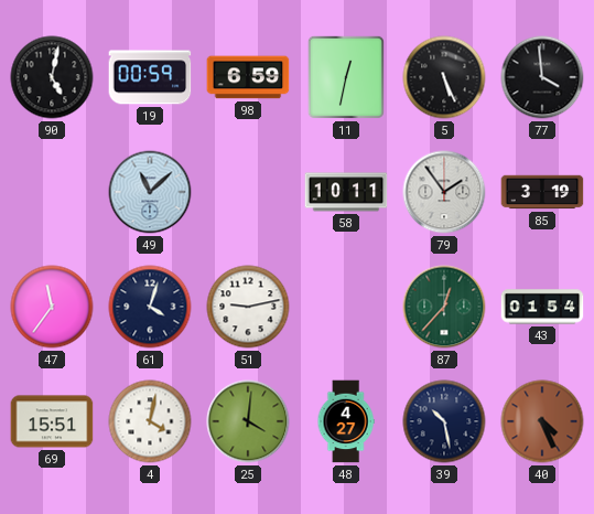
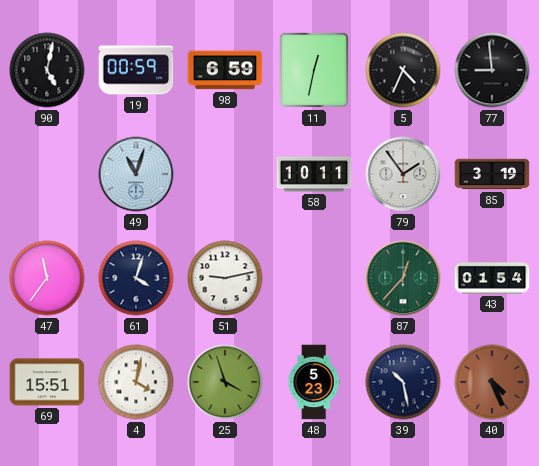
5: 5:26 -> 4:34 (403, 70)
77: 3:59 -> 8:59 (492, 70)
49: 11:08 -> 11:03 (136, 174)
25: 4:01 -> 3:57 (225, 382)
48: 4:27 -> 5:23 (314, 382)
